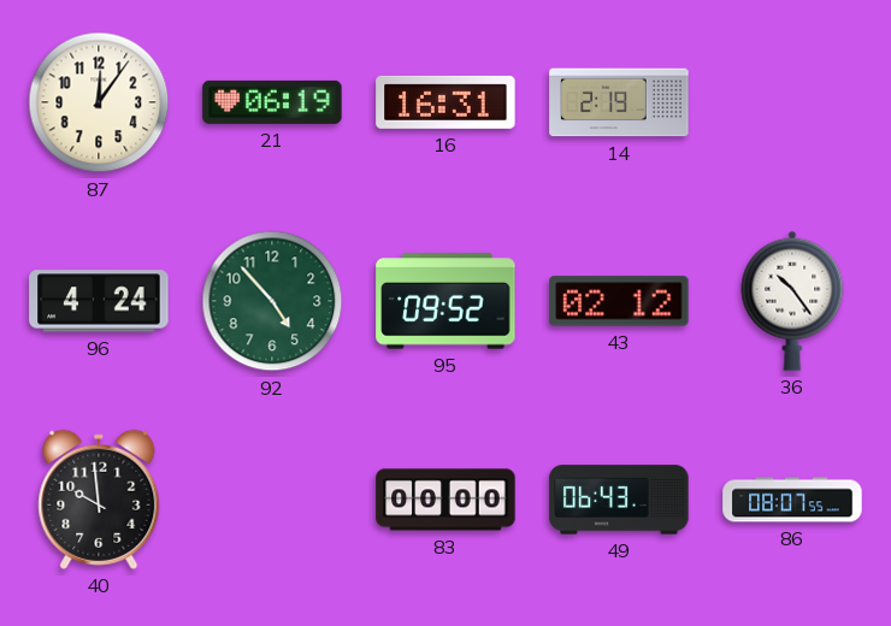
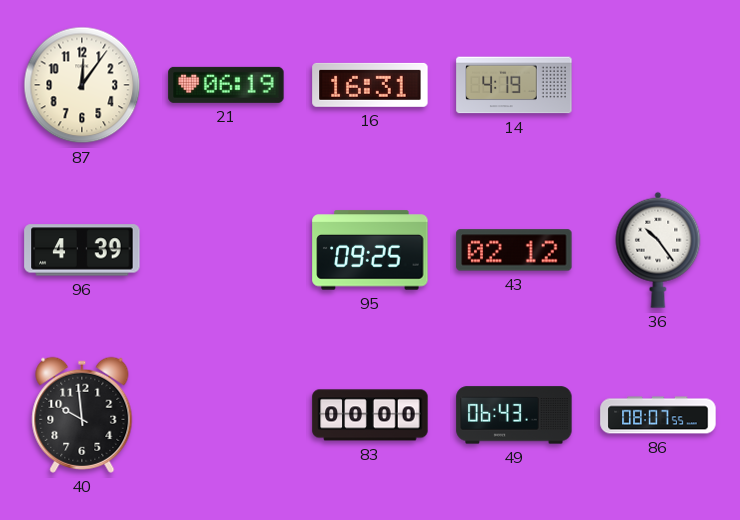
14: 2:19 -> 4:19 (514, 85)
96: 4:24 -> 4:39 (82, 250)
92: 4:53 -> none (272, 301)
95: 09:52 -> 09:25 (370, 250)
